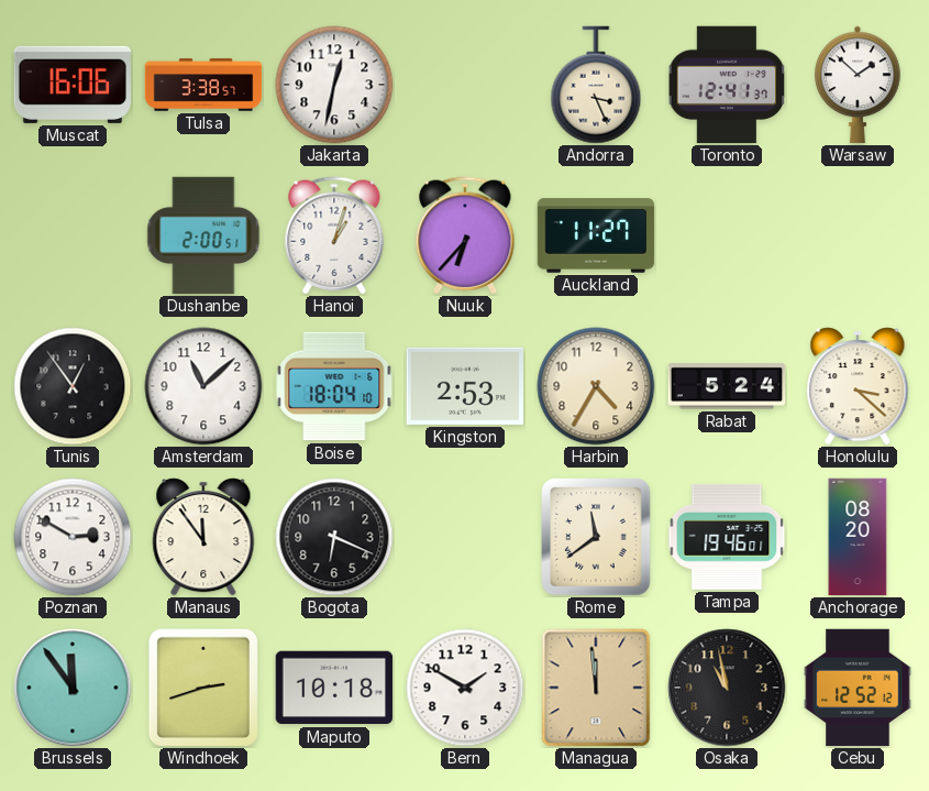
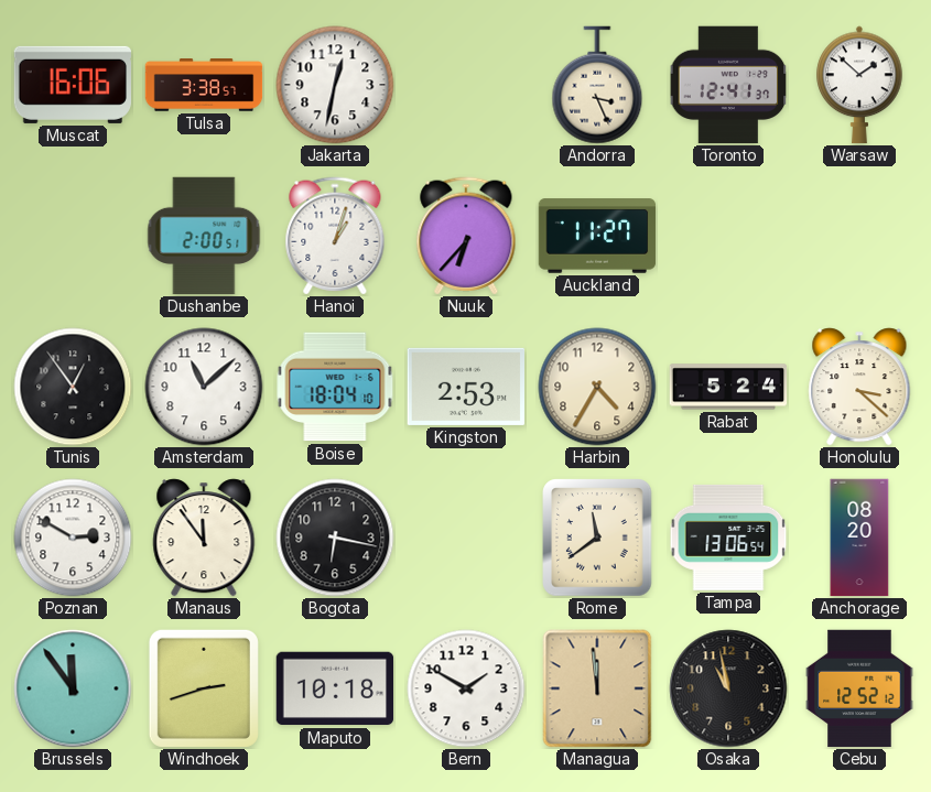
Bogota: 6:19 -> 6:17 (335, 538)
Tampa: 19:46 -> 13:06 (728, 538)
